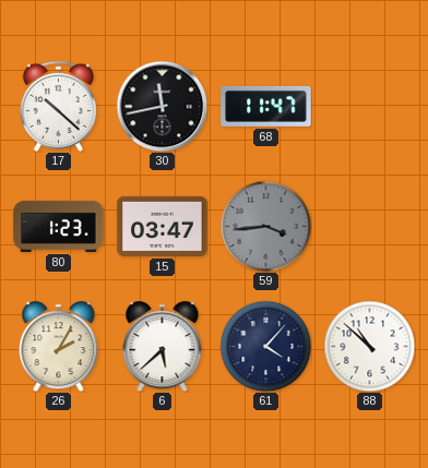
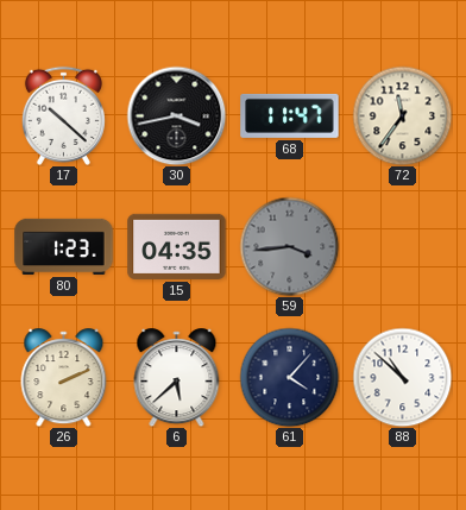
30: 11:43 -> 3:43 (176, 115)
72: none -> 11:36 (402, 115)
15: 03:47 -> 04:35 (177, 246)
26: 2:05 -> 2:11 (64, 378)
